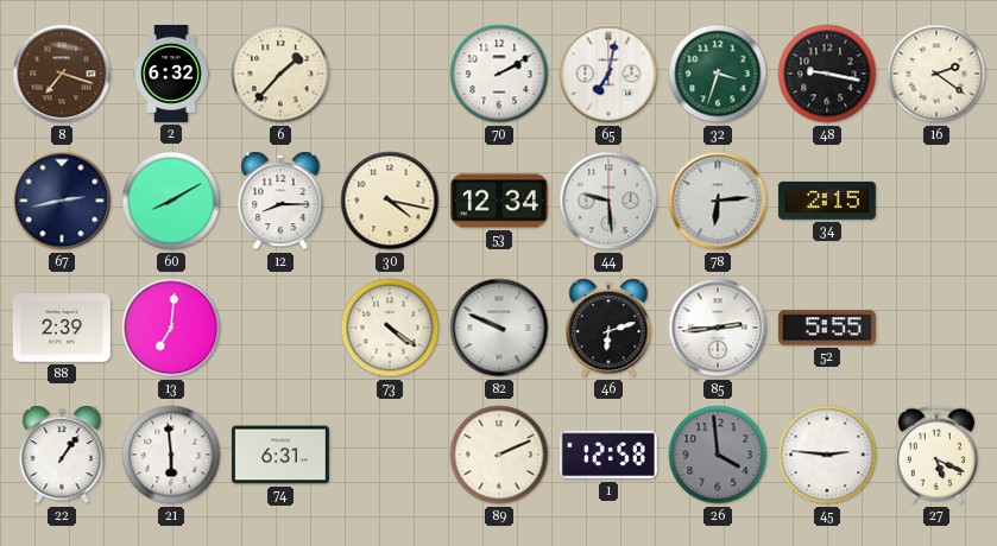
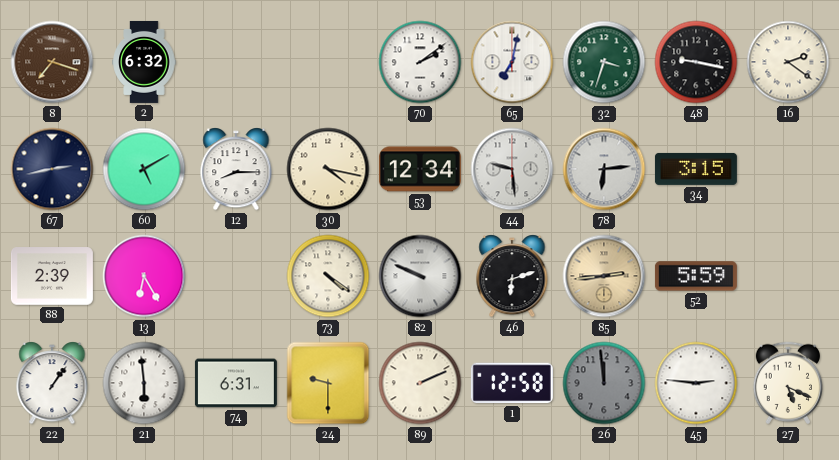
6: 1:37 -> none (280, 74)
70: 2:10 -> 2:09 (420, 62)
60: 8:10 -> 5:10 (144, 169)
34: 2:15 -> 3:15 (696, 169)
13: 7:01 -> 6:25 (144, 276)
85 dial: white -> champagne (604, 276)
52: 5:55 -> 5:59 (696, 276)
24: none -> 9:30 (328, 383)
26: 3:59 -> 11:59 (604, 383)
